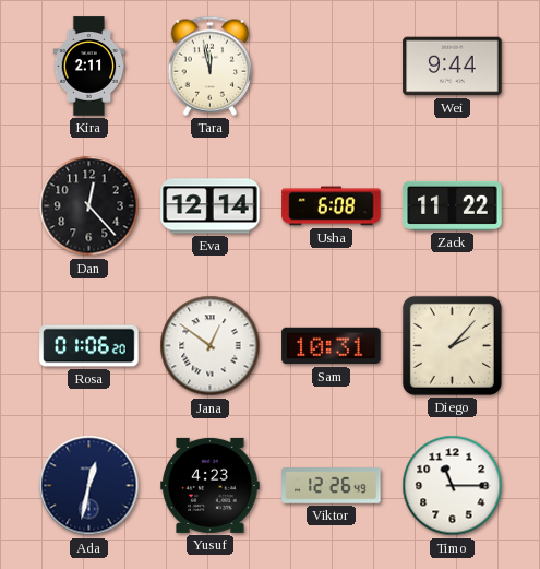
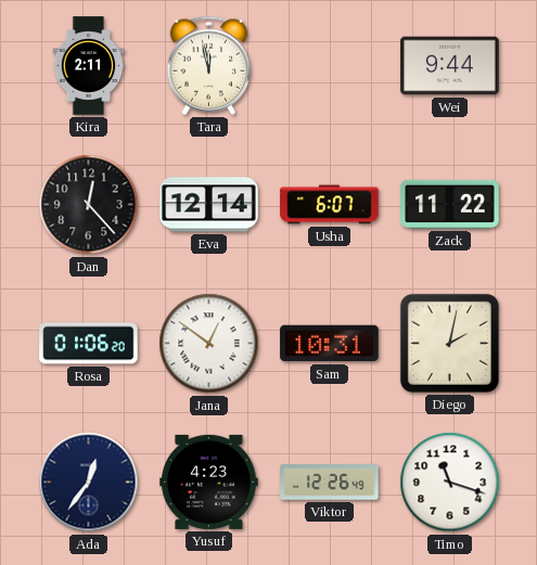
Usha: 6:08 -> 6:07 (330, 205)
Diego: 2:07 -> 2:02 (449, 343)
Ada: 12:32 -> 12:36 (89, 483)
Timo: 11:15 -> 11:18 (450, 483)
